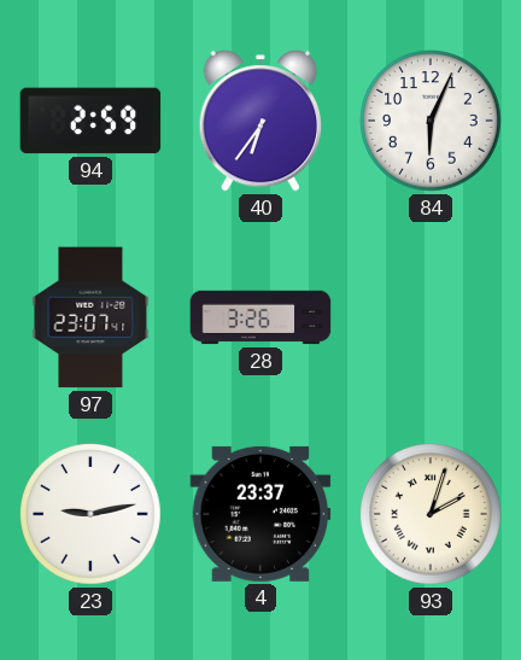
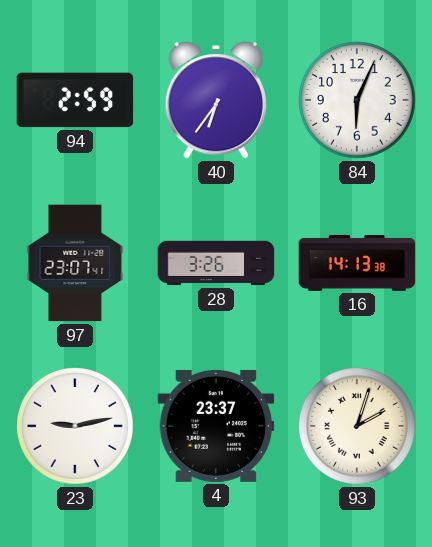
16: none -> 14:13 (357, 263)
